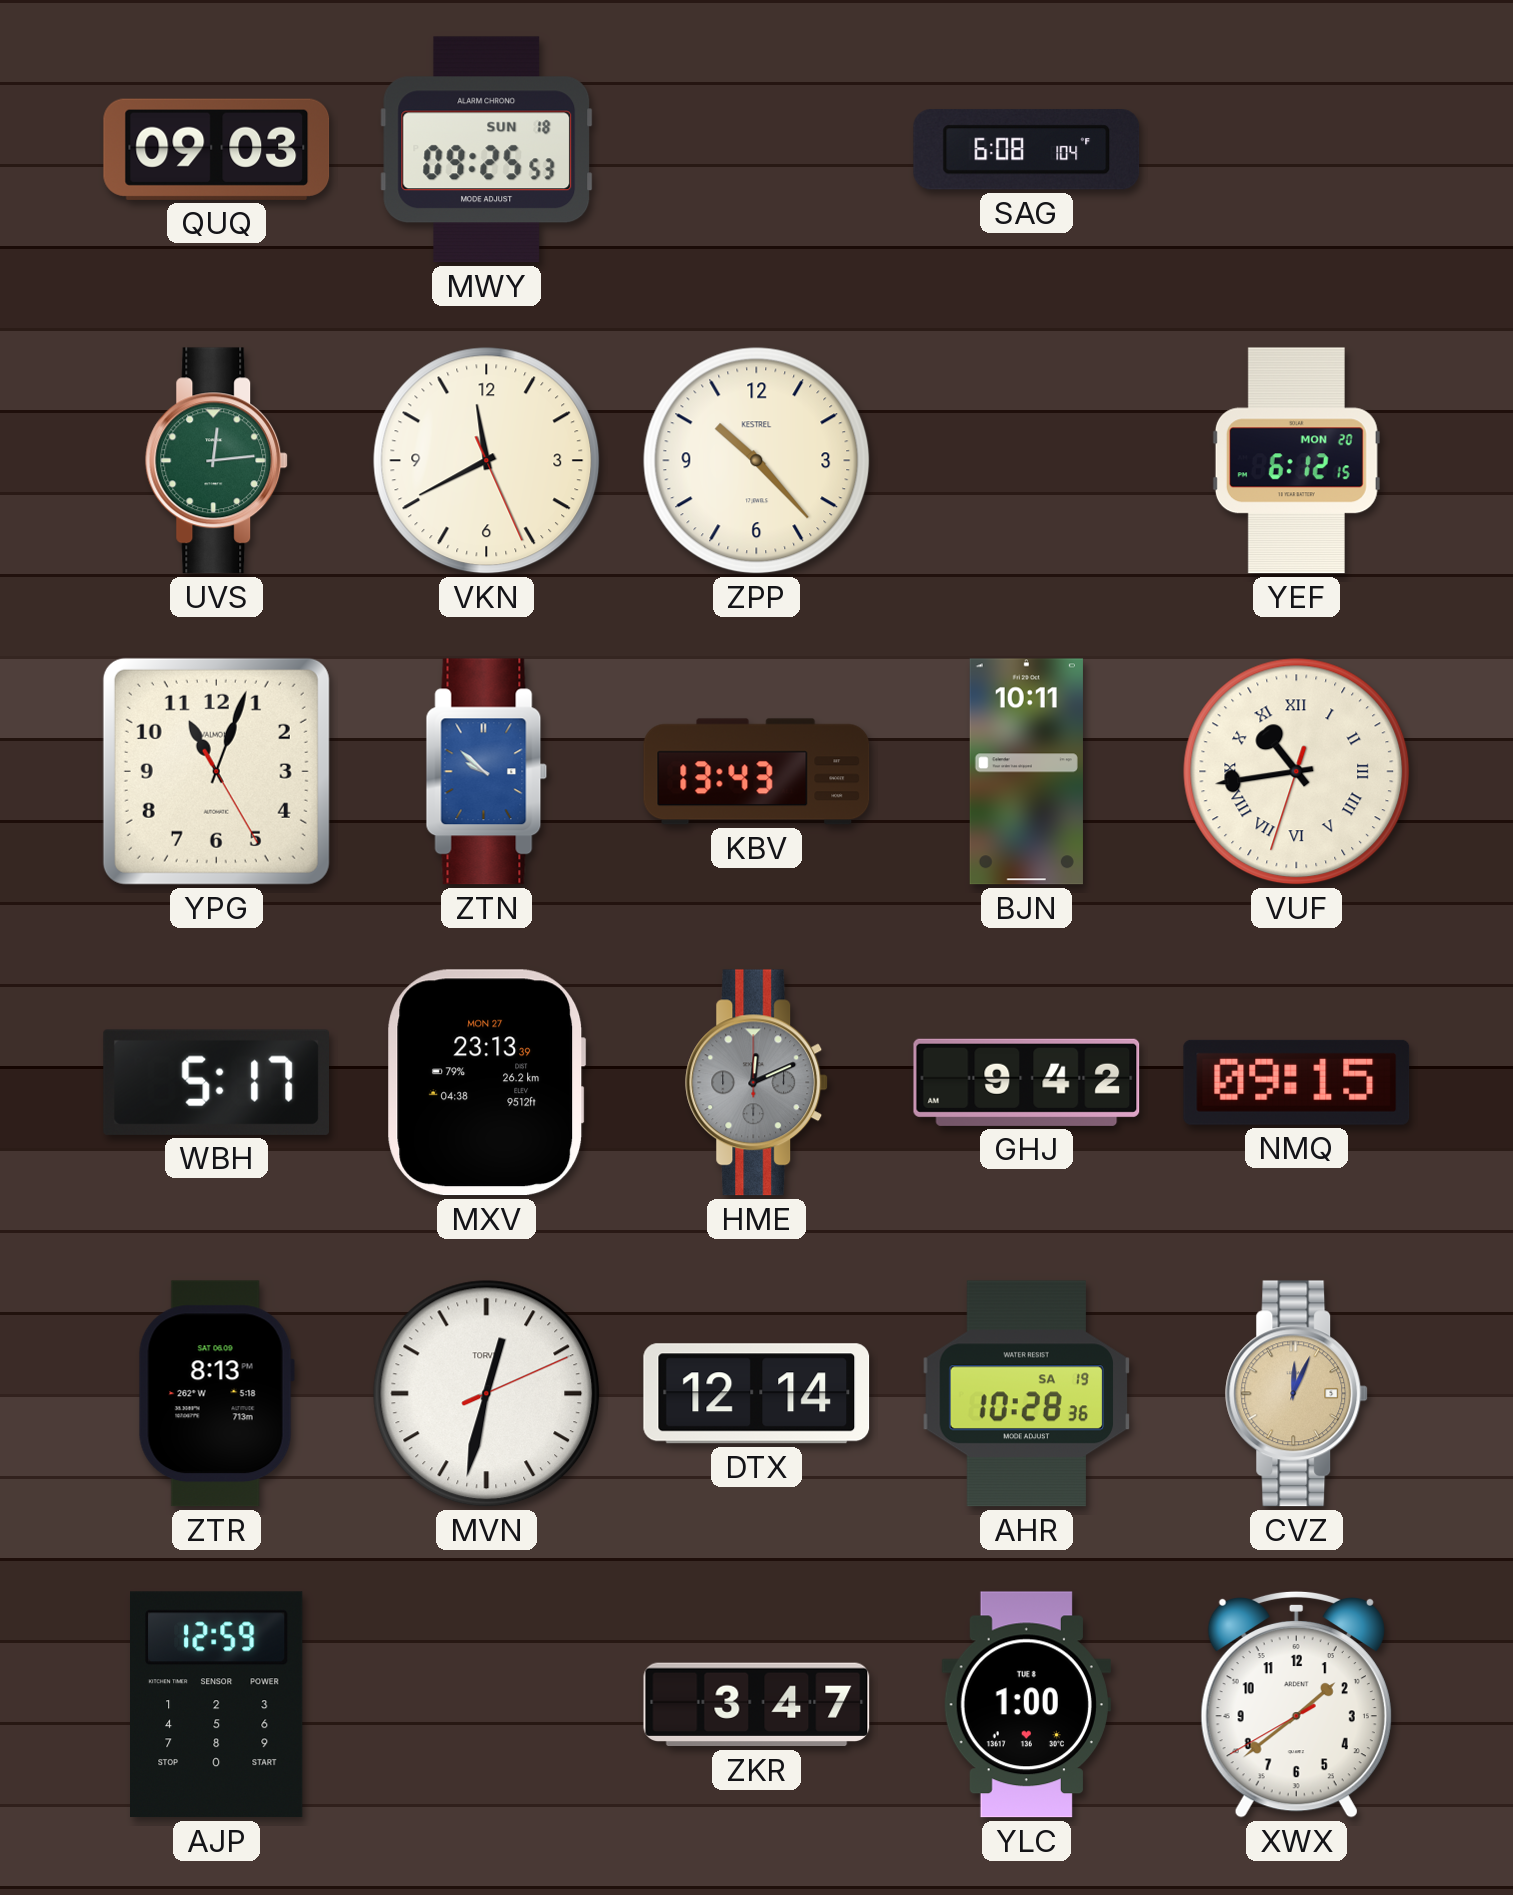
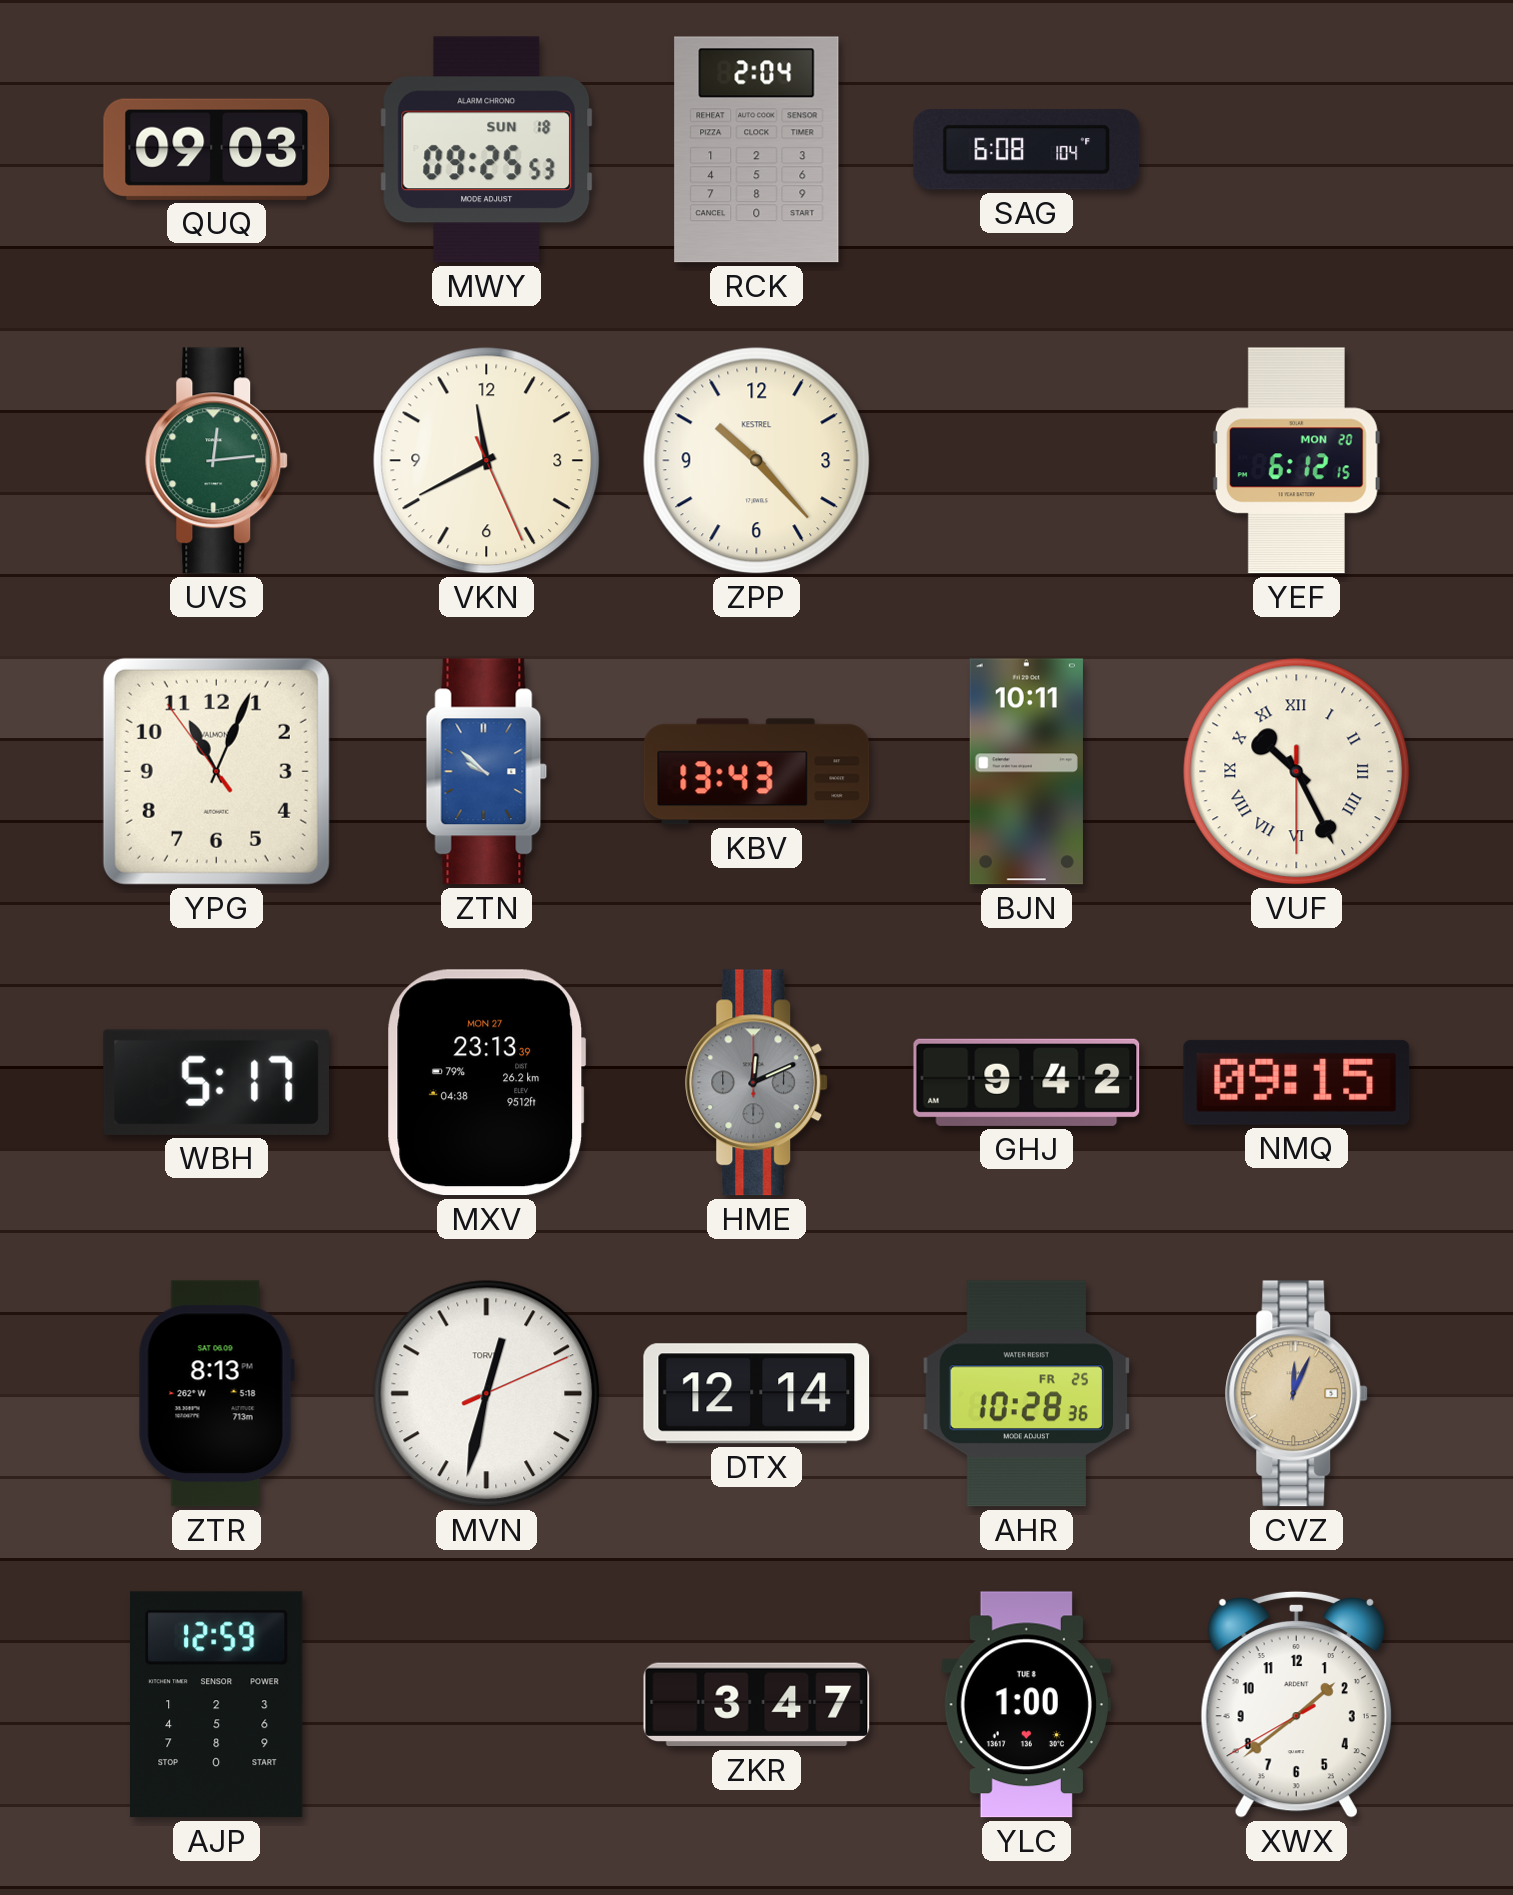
RCK: none -> 2:04 (757, 150)
YPG: 11:03:25 -> 11:03:54 (216, 771)
VUF: 10:43 -> 10:25 (1297, 772)
AHR date: SA 19 -> FR 25 (1027, 1394)
